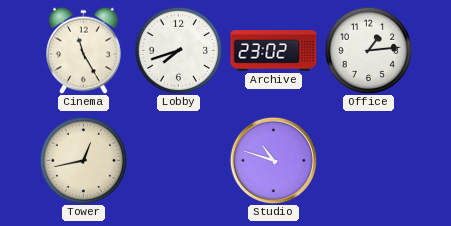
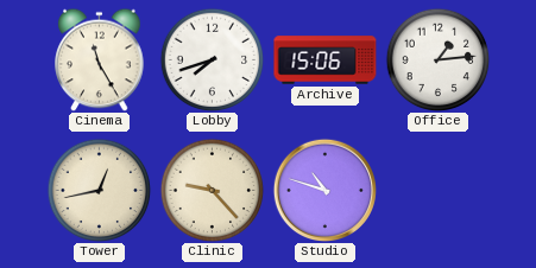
Archive: 23:02 -> 15:06 (326, 60)
Clinic: none -> 9:23 (212, 190)
